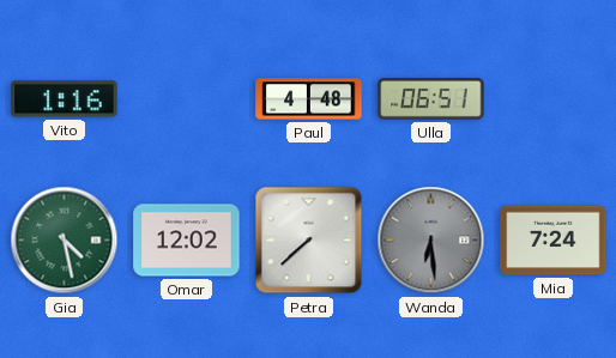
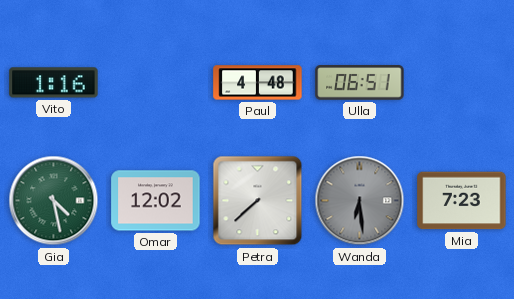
Mia: 7:24 -> 7:23 (462, 201)
